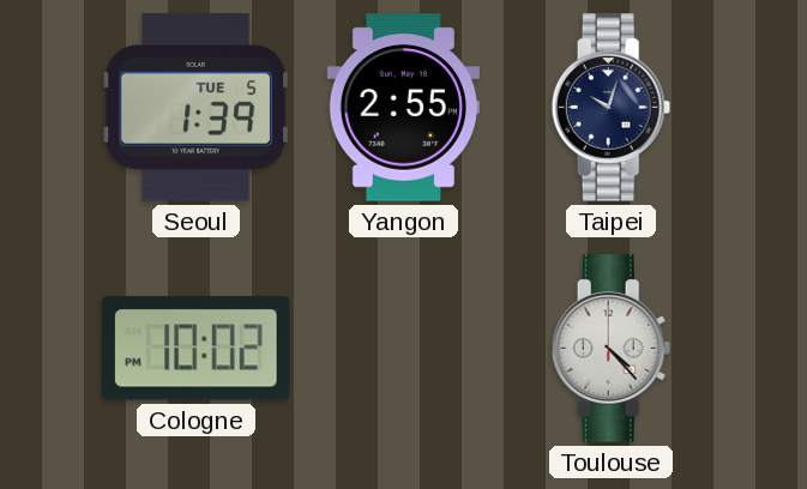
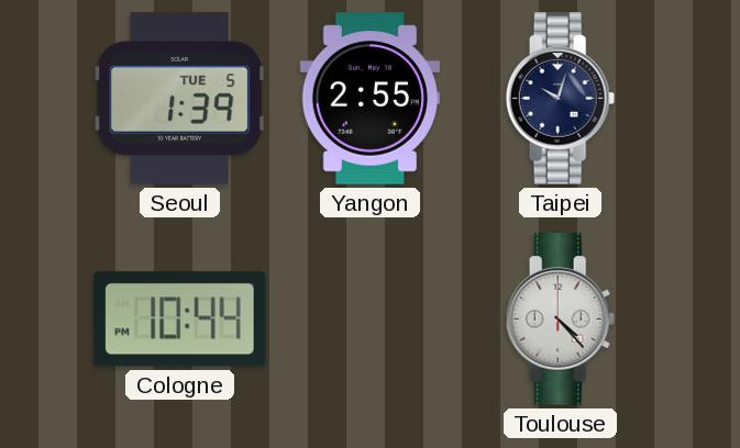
Cologne: 10:02 -> 10:44 (180, 320)
